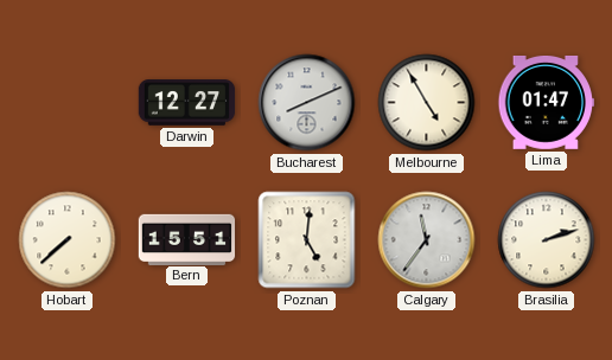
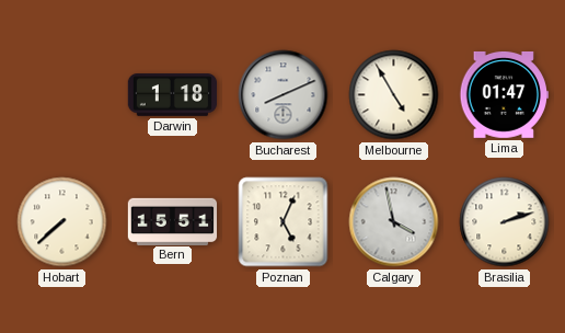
Darwin: 12:27 -> 1:18 (173, 95)
Poznan: 5:01 -> 5:04 (284, 222)
Calgary: 11:36 -> 3:58 (394, 222)
